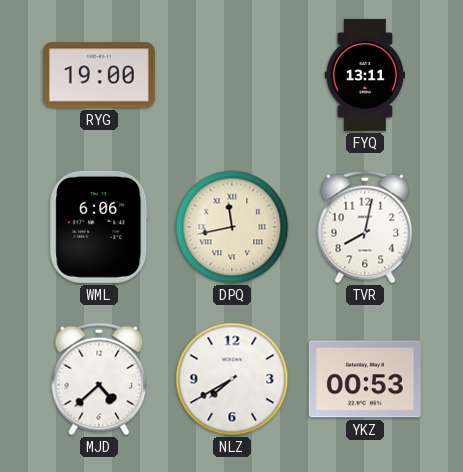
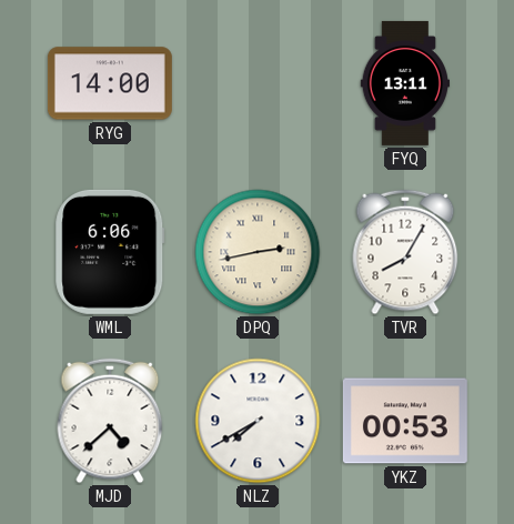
RYG: 19:00 -> 14:00 (110, 83)
DPQ: 11:43 -> 2:43 (258, 252)
TVR: 8:02 -> 8:05 (405, 252)
